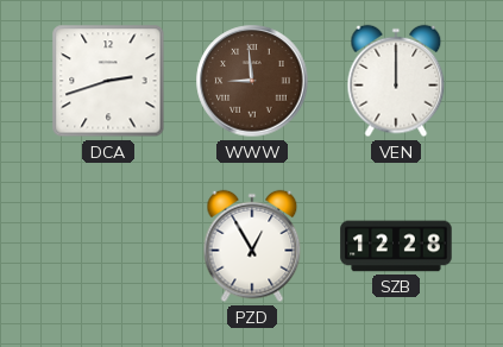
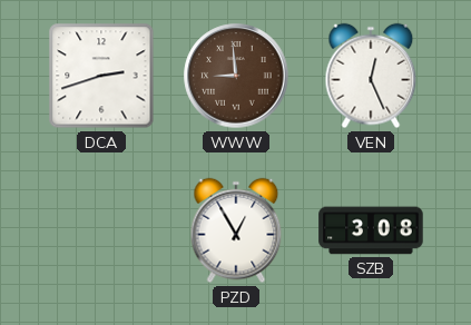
VEN: 12:00 -> 12:26 (371, 76)
SZB: 12:28 -> 3:08 (371, 230)
